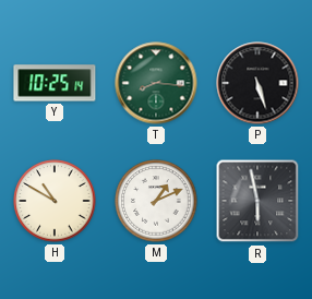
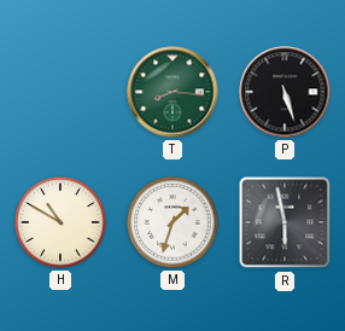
Y: 10:25 -> none (55, 83)
M: 1:11 -> 1:33 (172, 222)
